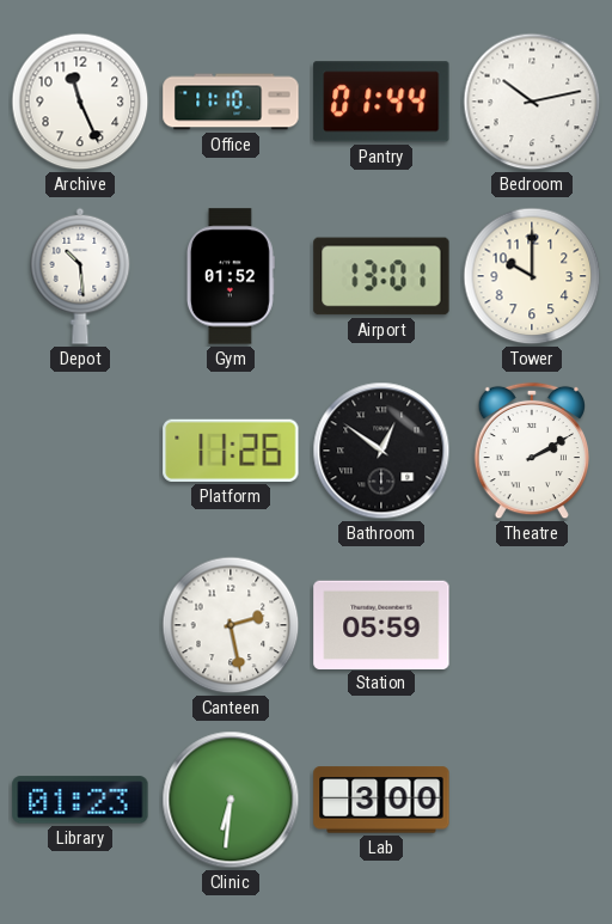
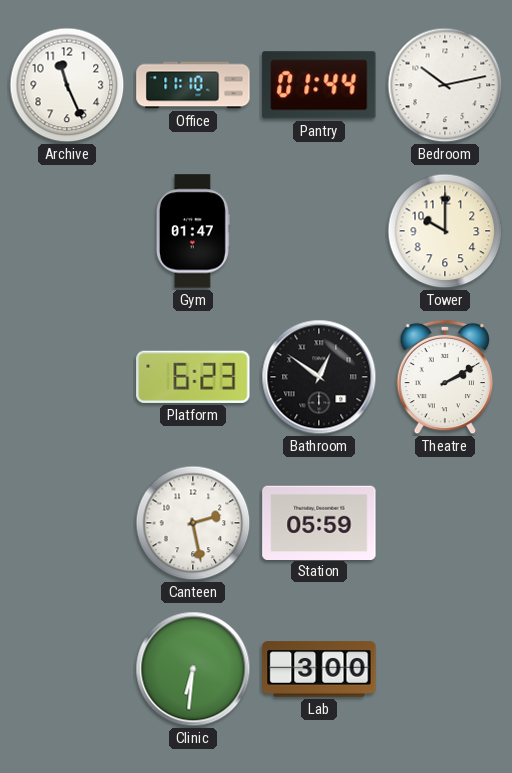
Depot: 10:29 -> none (80, 276)
Gym: 01:52 -> 01:47 (193, 231)
Airport: 13:01 -> none (381, 276)
Platform: 11:26 -> 6:23 (193, 377)
Library: 01:23 -> none (80, 800)
